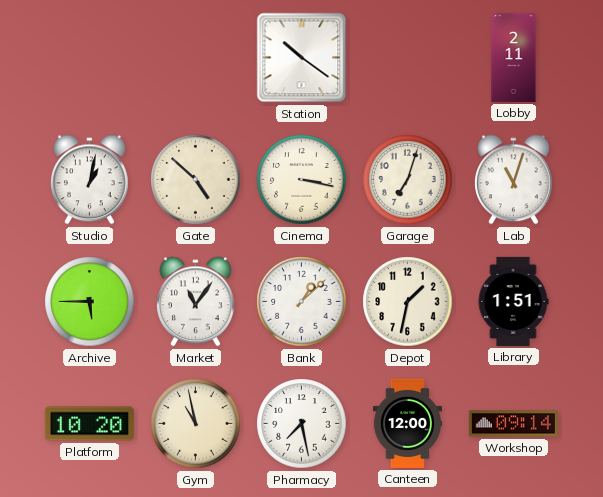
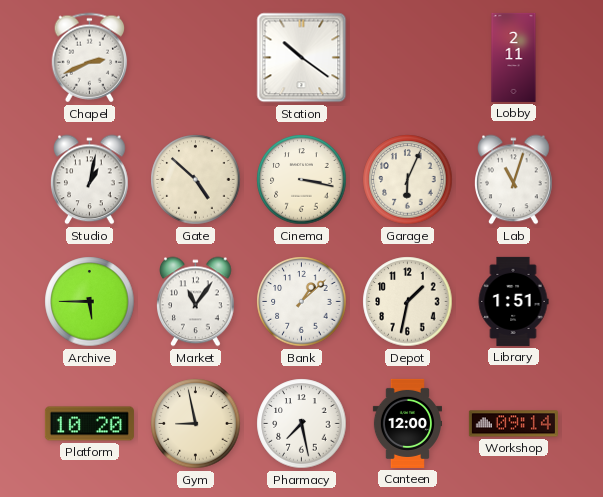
Chapel: none -> 2:41 (90, 58)
Garage: 7:03 -> 6:04 (408, 180)
Gym: 10:58 -> 8:58 (196, 424)
